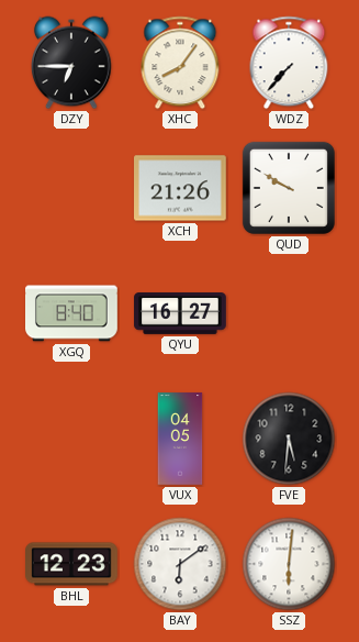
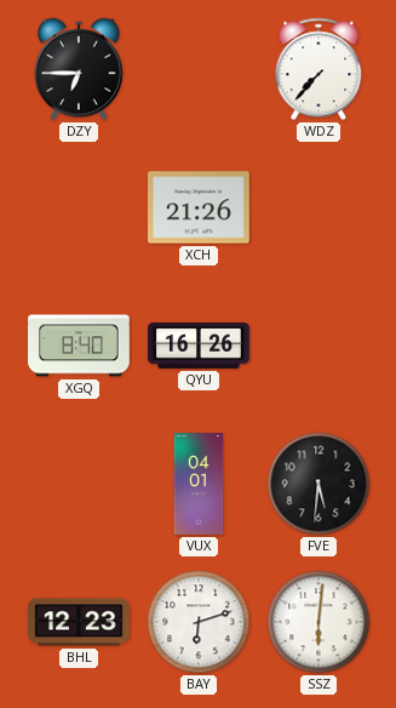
XHC: 8:06 -> none (180, 63)
QUD: 9:50 -> none (289, 188)
QYU: 16:27 -> 16:26 (199, 347)
VUX: 04:05 -> 04:01 (199, 484)
BAY: 6:09 -> 6:12 (199, 622)
